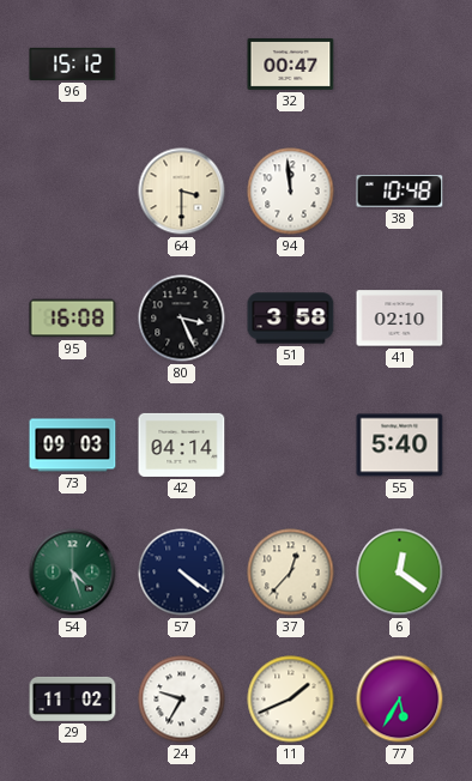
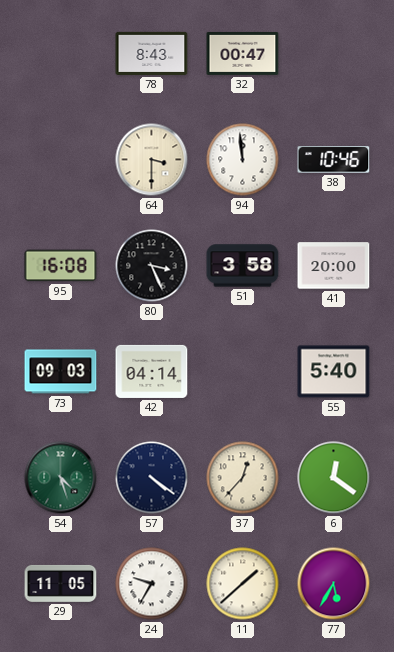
96: 15:12 -> none (73, 63)
78: none -> 8:43 (152, 53)
38: 10:48 -> 10:46 (334, 160)
41: 02:10 -> 20:00 (334, 266)
29: 11:02 -> 11:05 (61, 583)
11: 1:41 -> 1:38 (243, 584)
